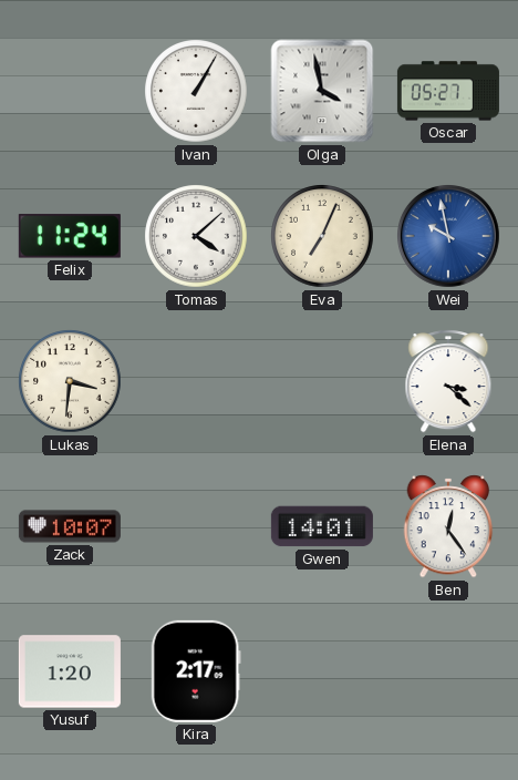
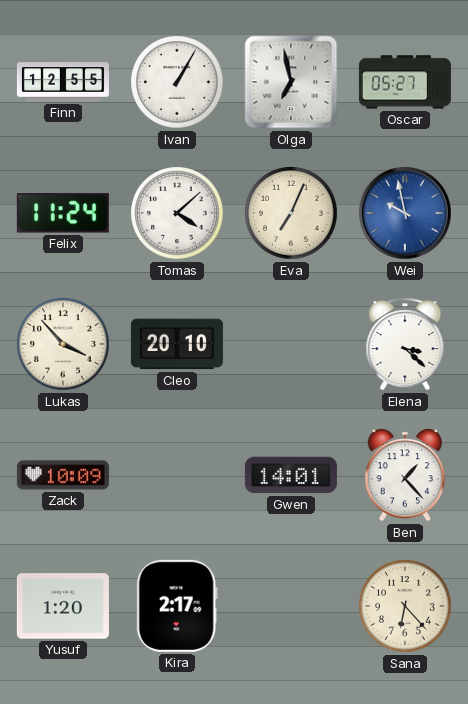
Finn: none -> 12:55 (63, 82)
Olga: 3:58 -> 6:58 (291, 82)
Lukas: 3:31 -> 3:53 (63, 344)
Cleo: none -> 20:10 (177, 344)
Zack: 10:07 -> 10:09 (63, 475)
Ben: 12:24 -> 1:23 (405, 475)
Sana: none -> 6:23 (405, 606)
